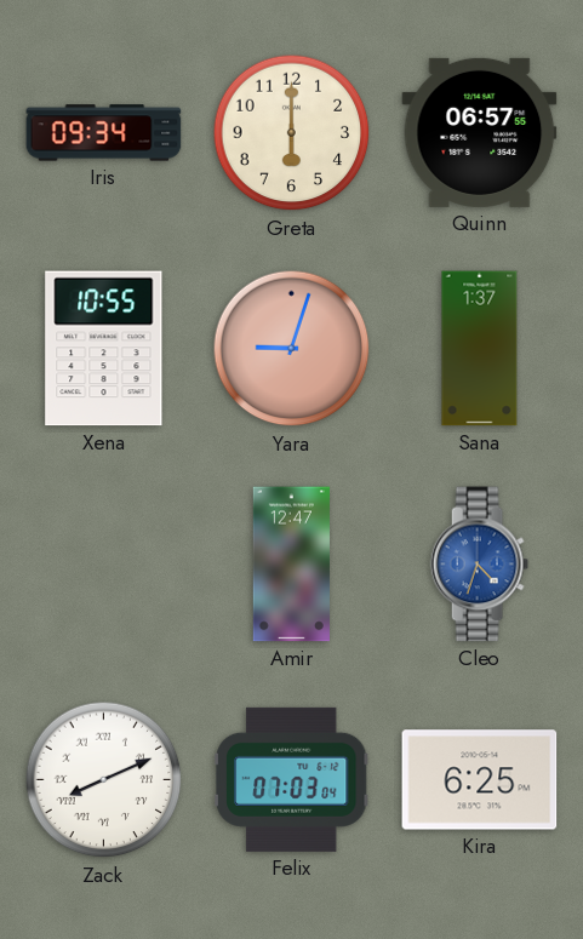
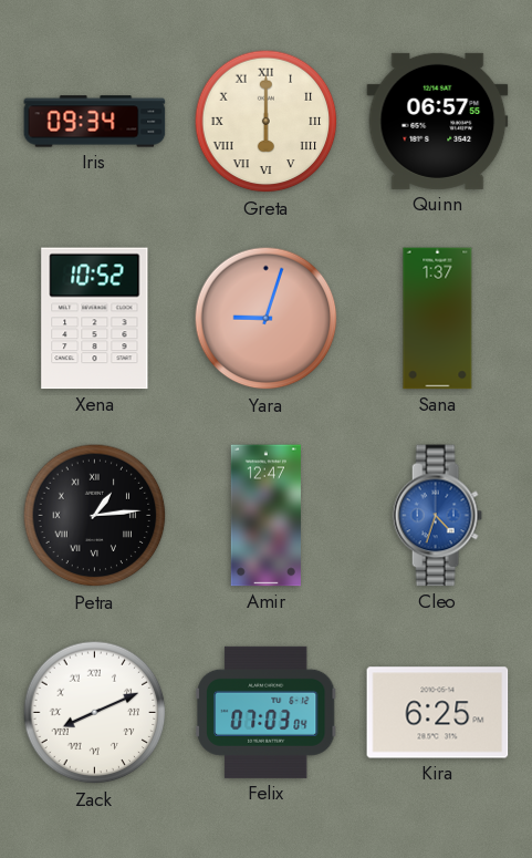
Greta numerals: Arabic -> Roman (267, 122)
Xena: 10:55 -> 10:52 (95, 319)
Petra: none -> 1:14 (95, 516)
